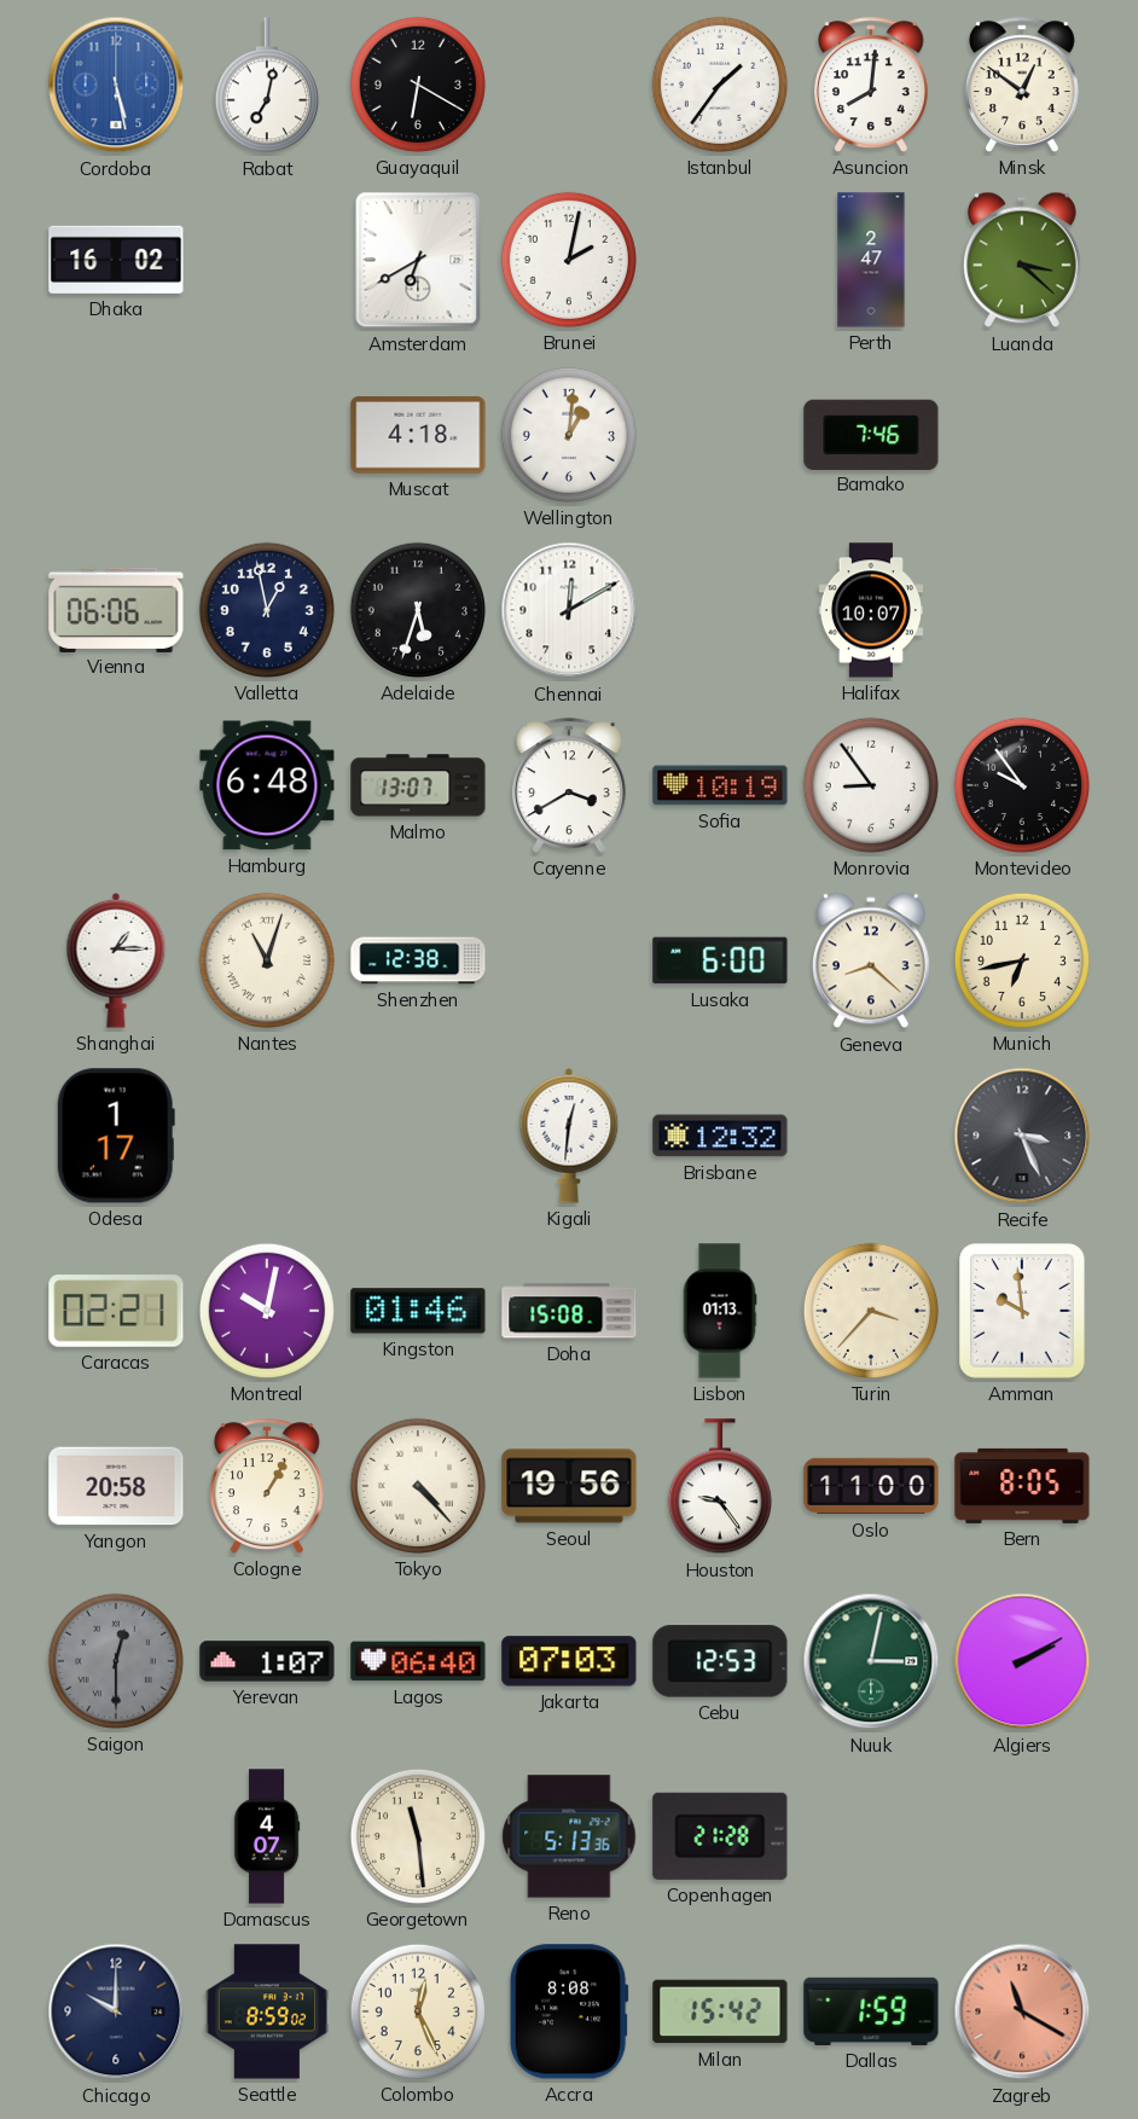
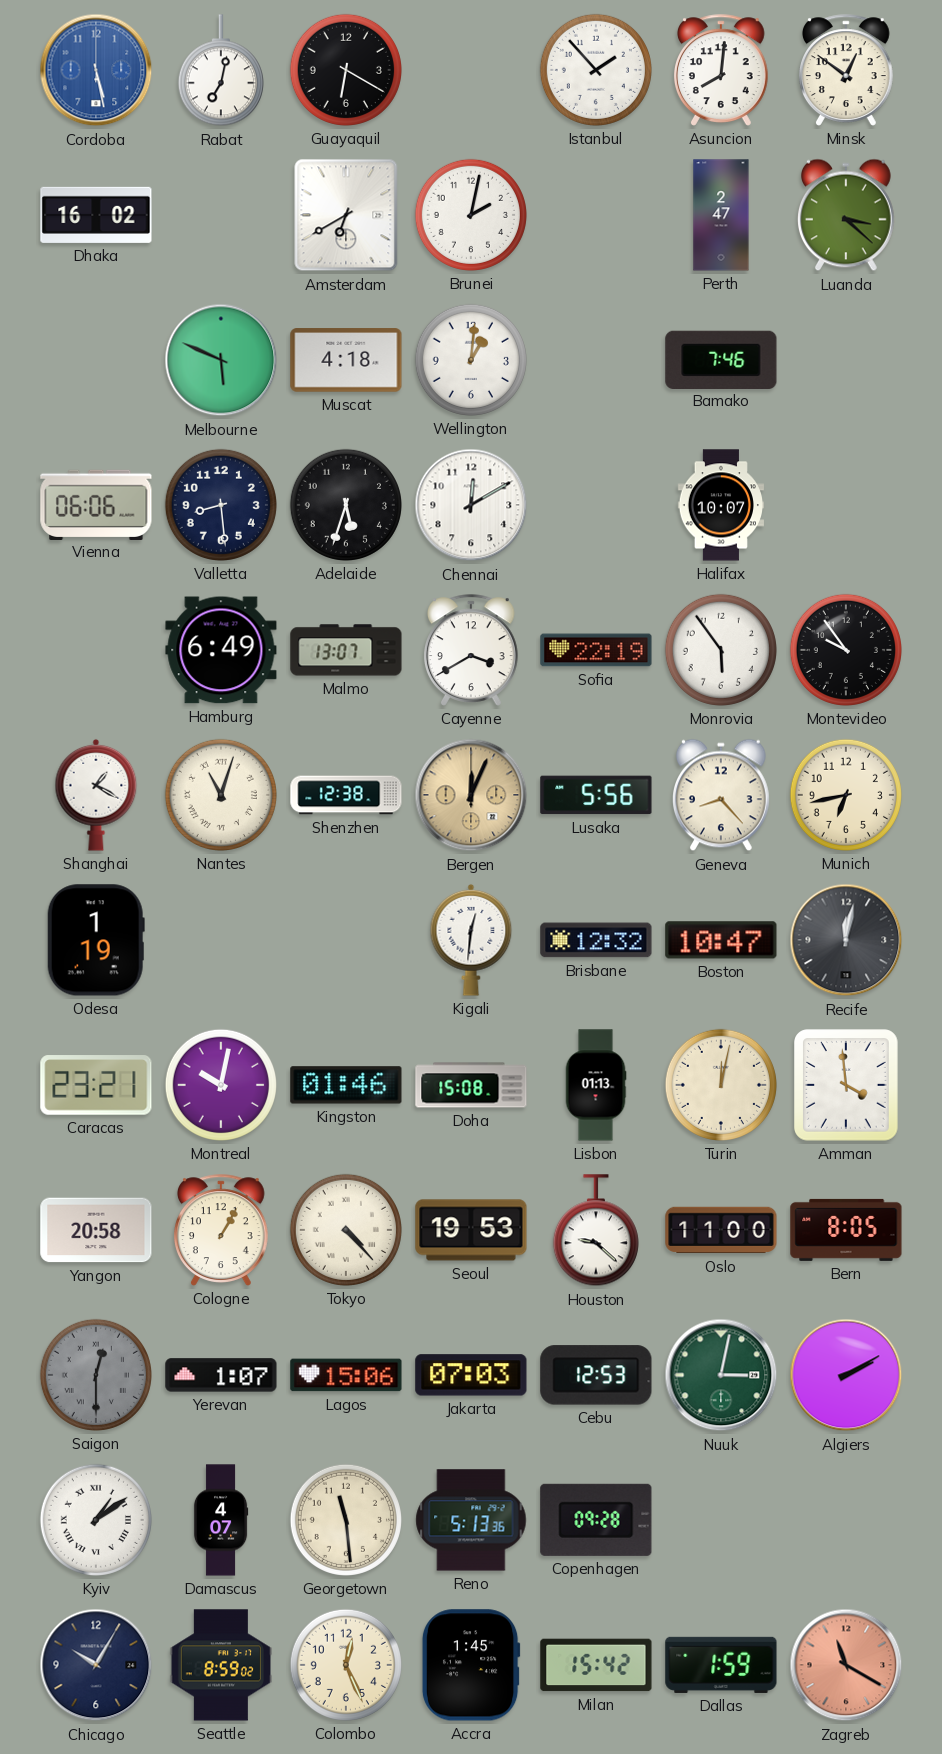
Istanbul: 1:36 -> 1:53 (596, 70)
Melbourne: none -> 5:49 (221, 360)
Valletta: 12:58 -> 8:29 (221, 505)
Hamburg: 6:48 -> 6:49 (221, 650)
Sofia: 10:19 -> 22:19 (596, 650)
Monrovia: 8:54 -> 5:54 (721, 650)
Shanghai: 1:15 -> 1:20 (96, 795)
Bergen: none -> 12:04 (471, 795)
Lusaka: 6:00 -> 5:56 (596, 795)
Geneva: 8:22 -> 8:23 (721, 795)
Odesa: 1:17 -> 1:19 (96, 940)
Boston: none -> 10:47 (721, 940)
Recife: 3:26 -> 12:02 (846, 940)
Caracas: 02:21 -> 23:21 (96, 1085)
Turin: 3:37 -> 12:02 (721, 1085)
Amman: 9:59 -> 3:59 (846, 1085)
Seoul: 19:56 -> 19:53 (471, 1230)
Houston: 9:24 -> 9:22 (596, 1231)
Lagos: 06:40 -> 15:06 (346, 1375)
Kyiv: none -> 1:09 (96, 1520)
Copenhagen: 21:28 -> 09:28 (596, 1520)
Chicago: 10:00 -> 10:05 (96, 1665)
Accra: 8:08 -> 1:45 (471, 1665)
